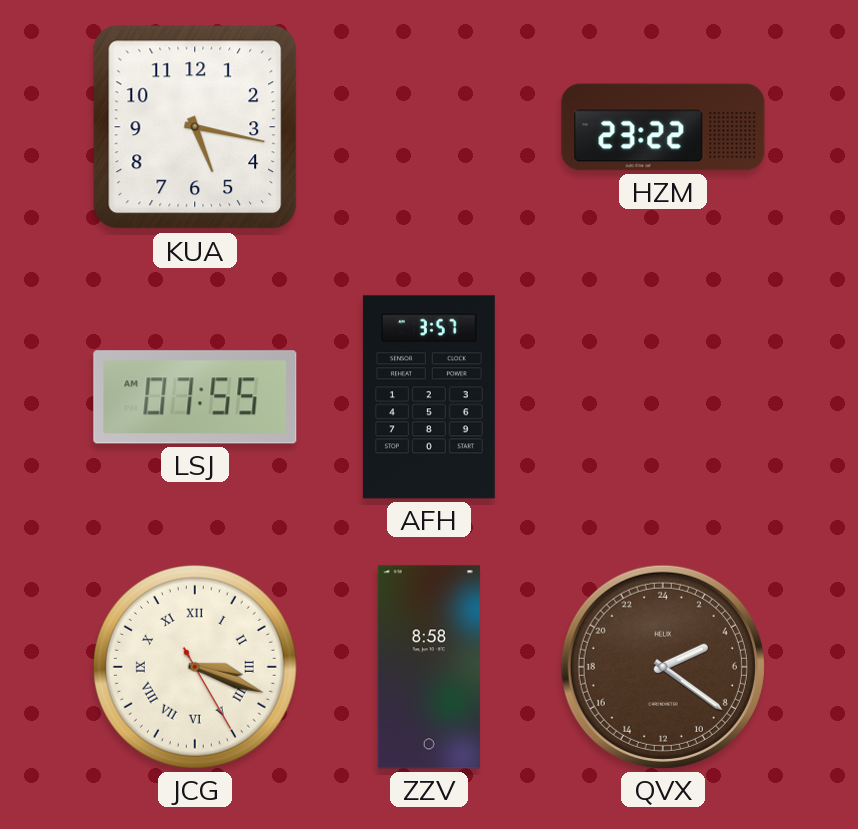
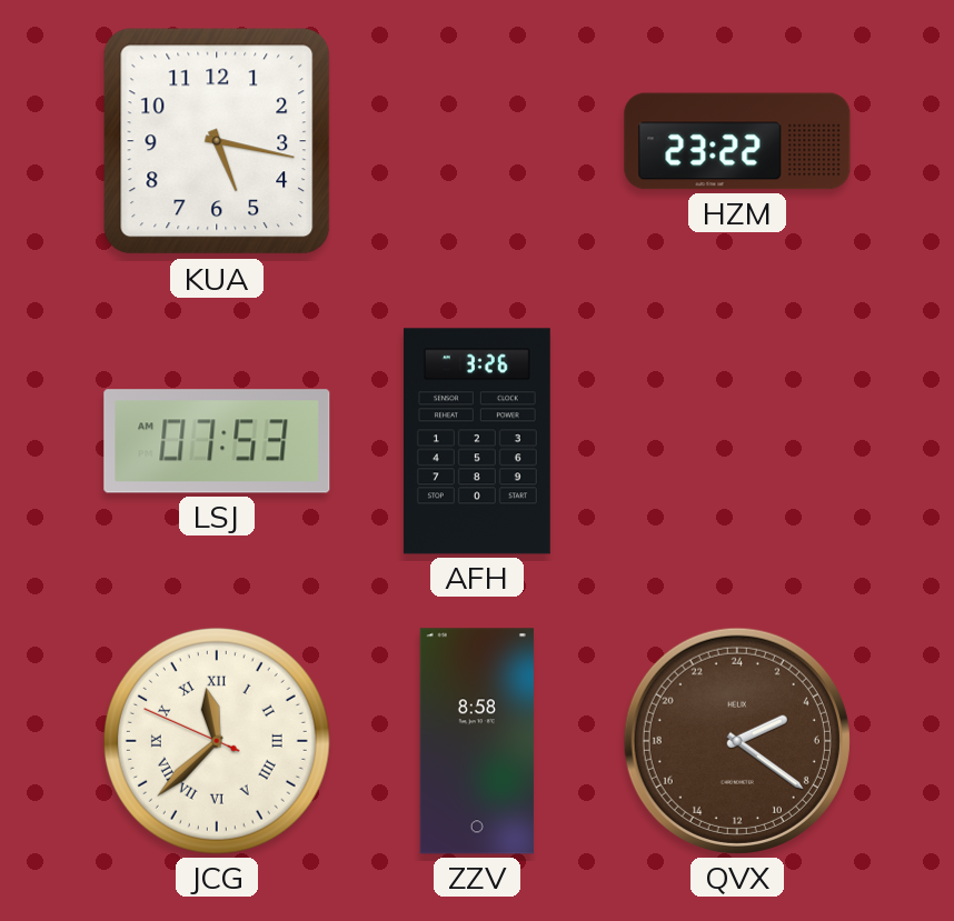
LSJ: 07:55 -> 07:53 (217, 441)
AFH: 3:57 -> 3:26 (477, 441)
JCG: 3:18 -> 11:37 (217, 741)
